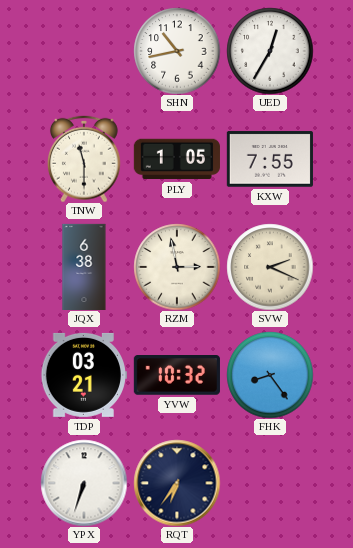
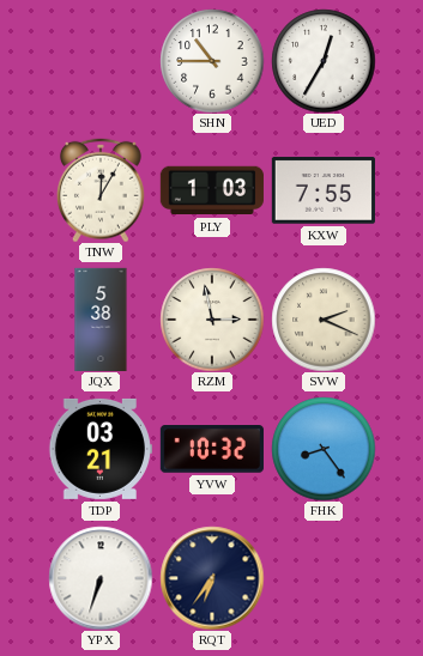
SHN: 10:43 -> 10:45 (212, 61)
TNW: 11:30 -> 12:05 (101, 190)
PLY: 1:05 -> 1:03 (212, 190)
JQX: 6:38 -> 5:38 (101, 318)
